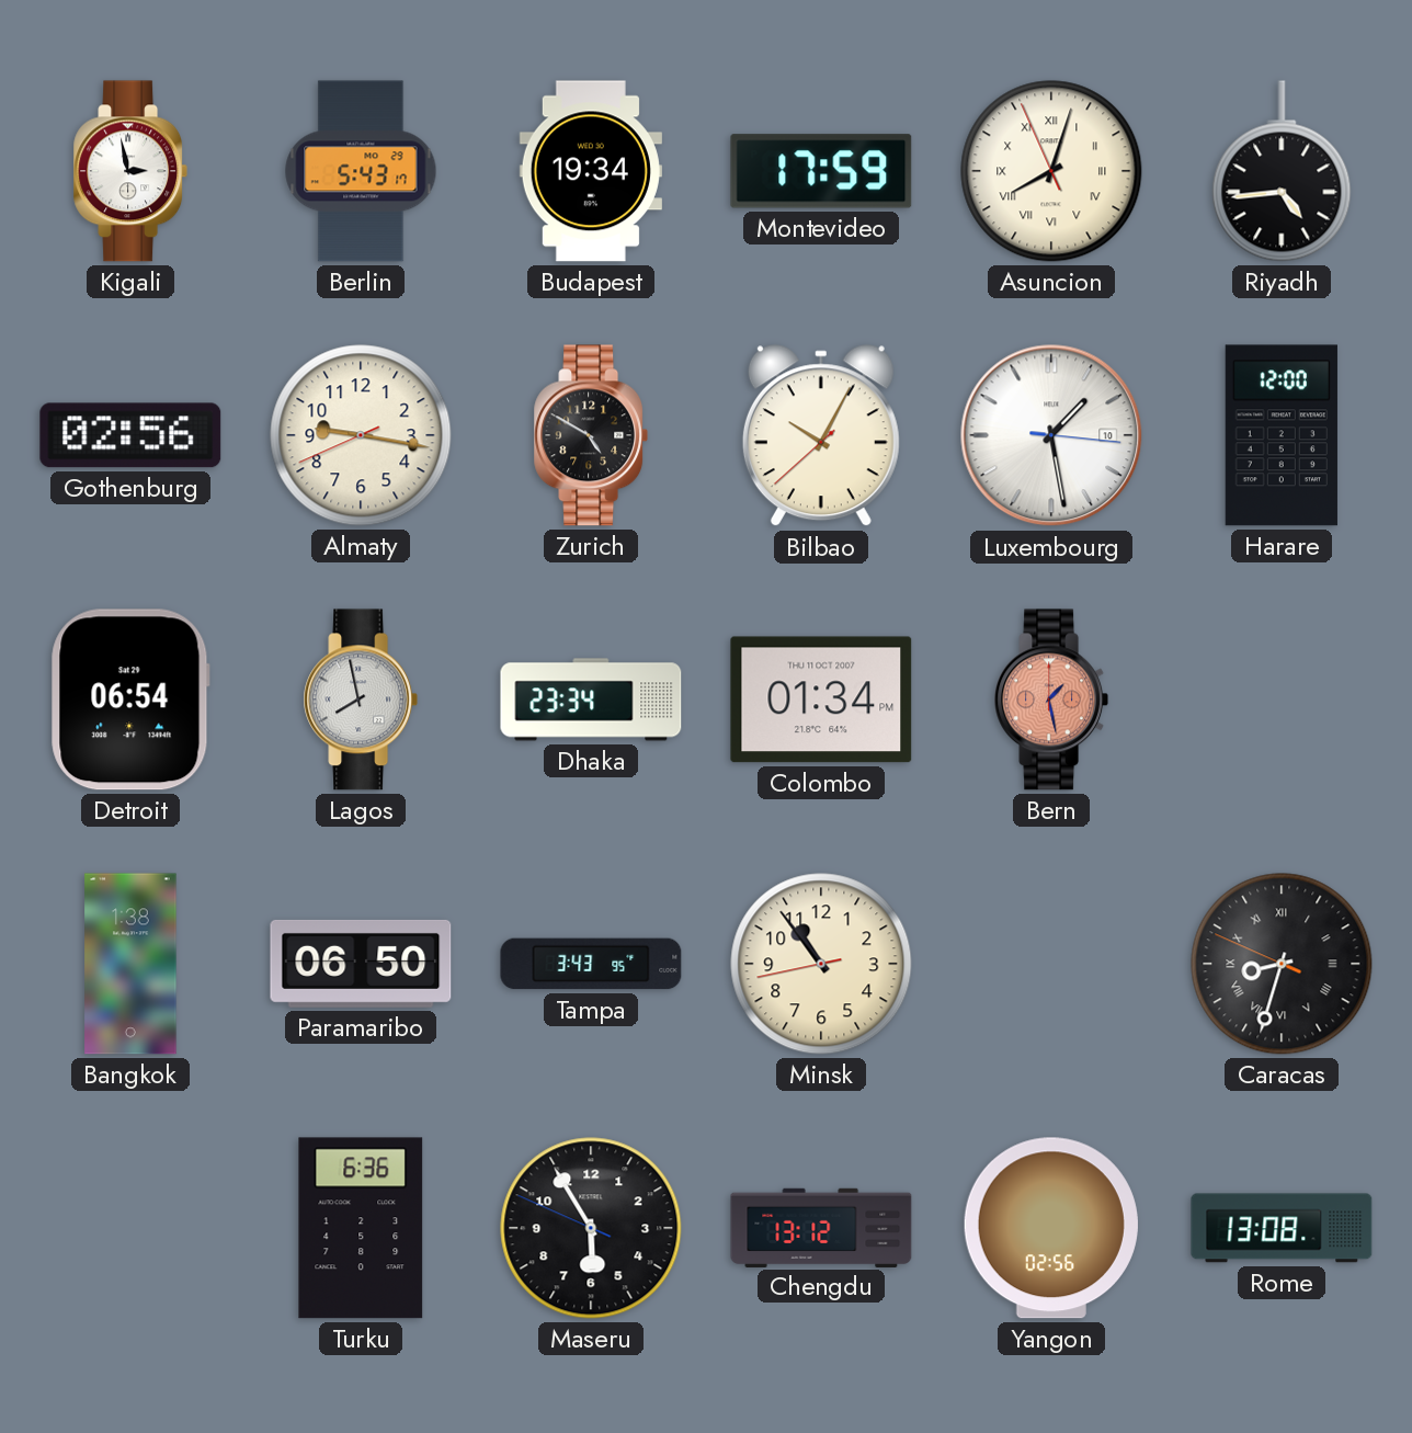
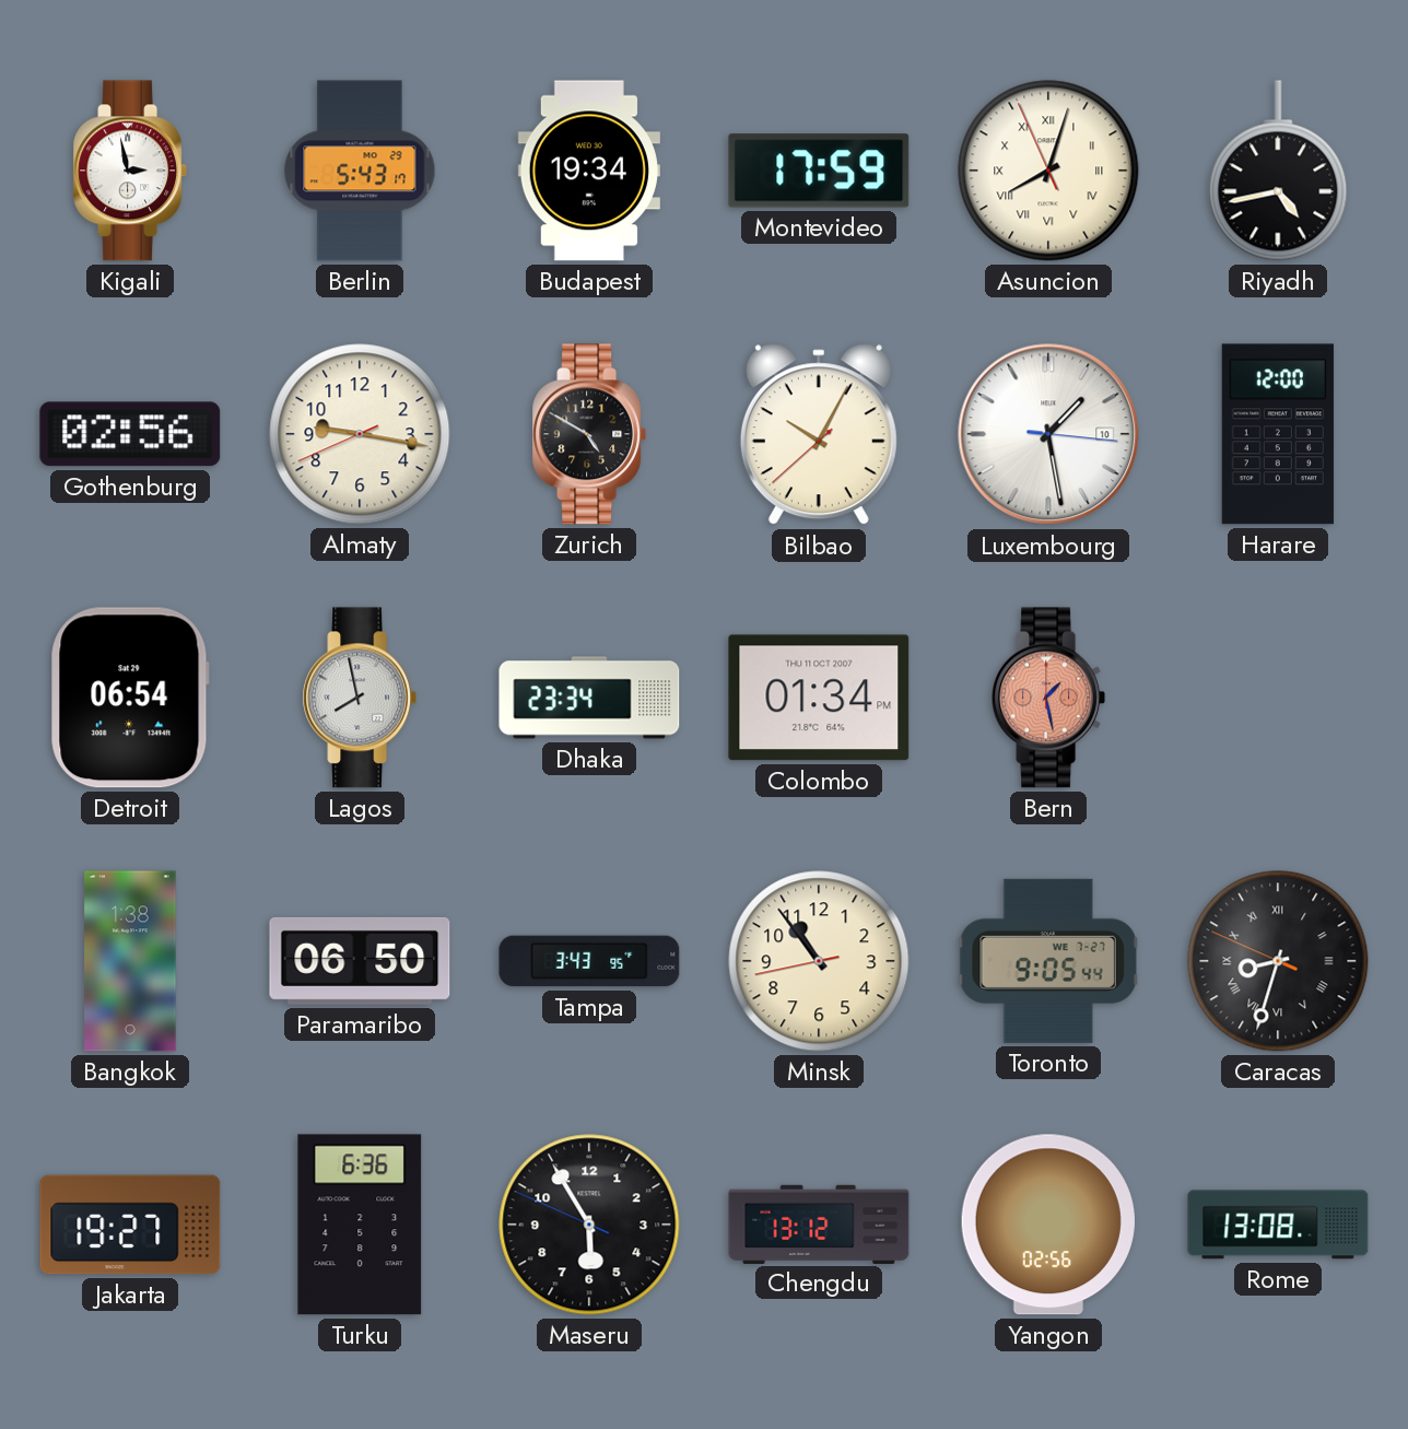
Riyadh: 4:44 -> 4:43 (1278, 171)
Toronto: none -> 9:05 (1048, 961)
Jakarta: none -> 19:27 (130, 1225)
